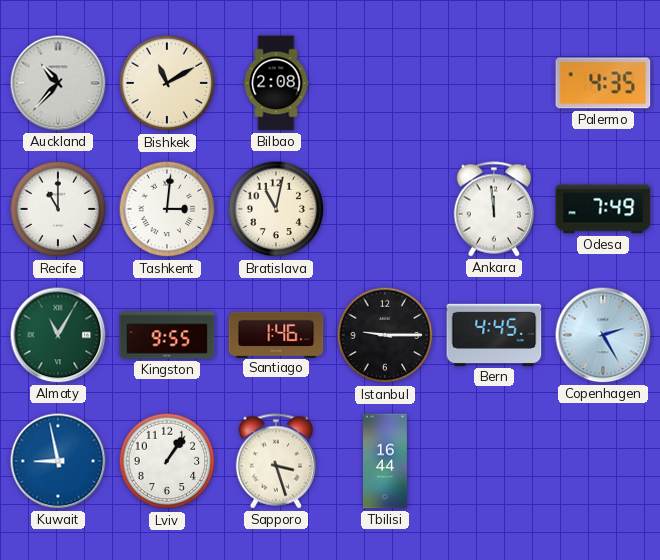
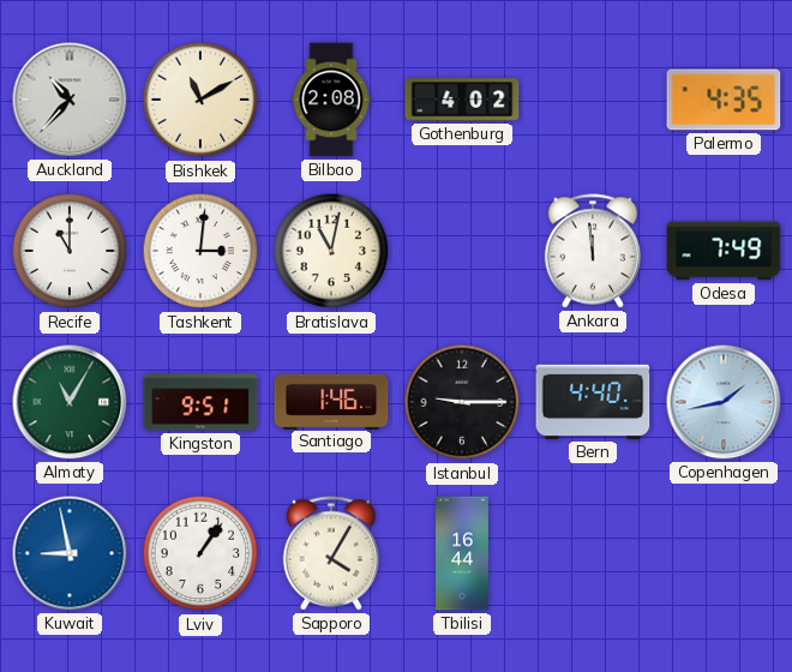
Gothenburg: none -> 4:02 (462, 100)
Kingston: 9:55 -> 9:51 (200, 402)
Bern: 4:45 -> 4:40 (593, 402)
Copenhagen: 2:25 -> 1:43 (724, 402)
Sapporo: 3:27 -> 4:05 (331, 553)
